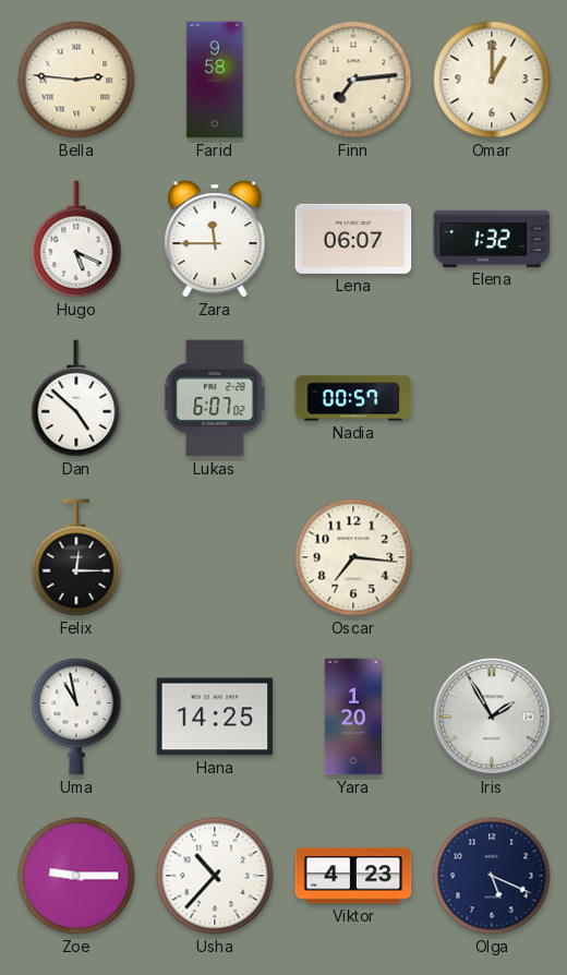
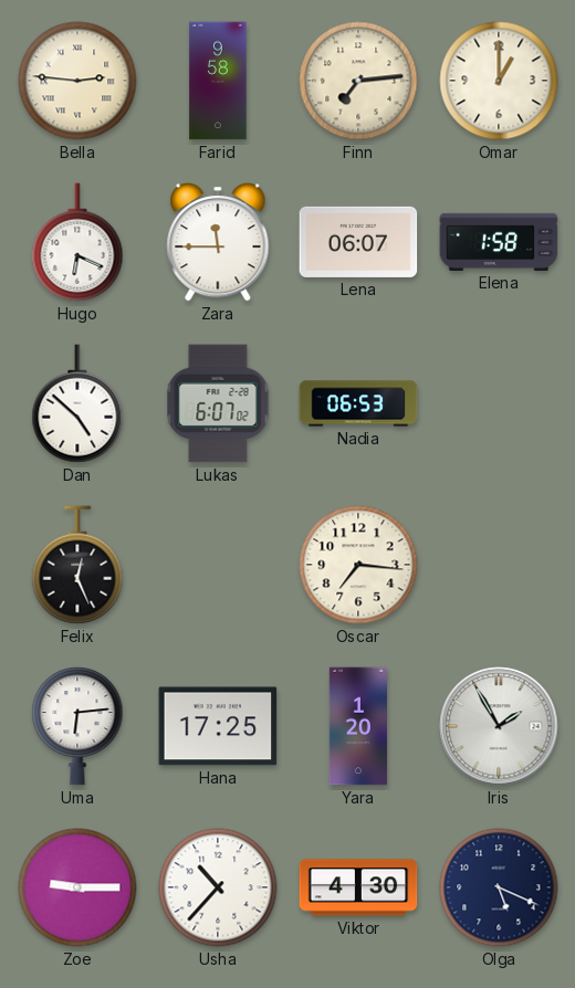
Hugo: 5:19 -> 6:19 (77, 242)
Elena: 1:32 -> 1:58 (499, 242)
Nadia: 00:57 -> 06:53 (358, 403)
Felix: 12:15 -> 12:26 (77, 565)
Uma: 10:58 -> 6:14 (77, 726)
Hana: 14:25 -> 17:25 (218, 726)
Viktor: 4:23 -> 4:30 (358, 887)
